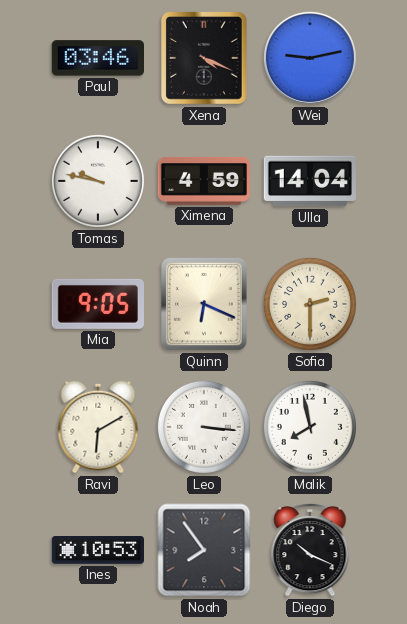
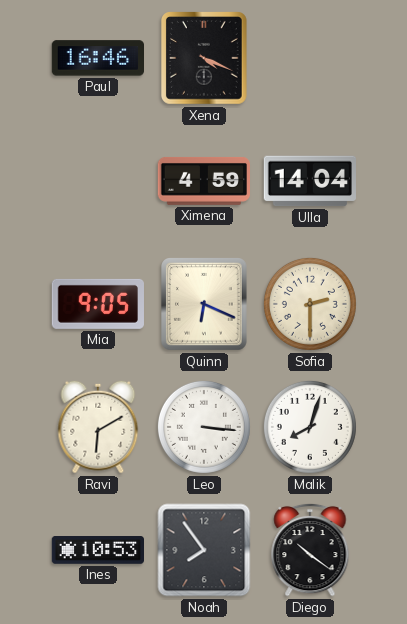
Paul: 03:46 -> 16:46 (97, 58)
Wei: 9:13 -> none (310, 58)
Tomas: 9:47 -> none (98, 181)
Malik: 7:58 -> 8:03 (310, 427)
Diego: 10:19 -> 10:21 (310, 550)
